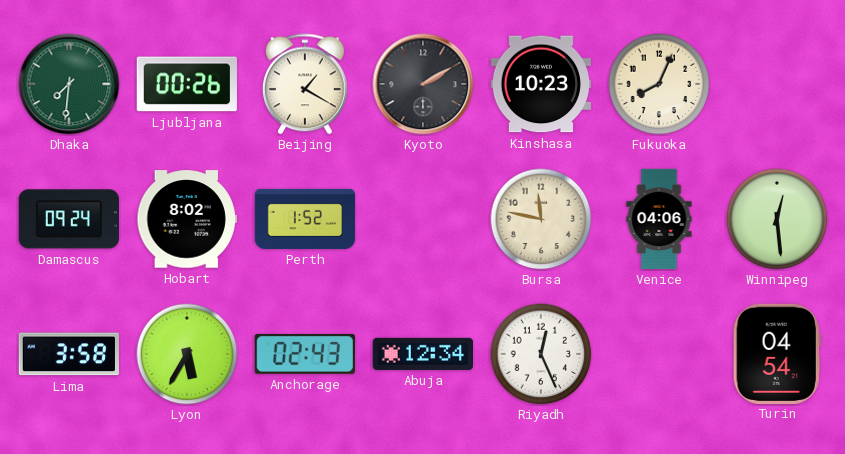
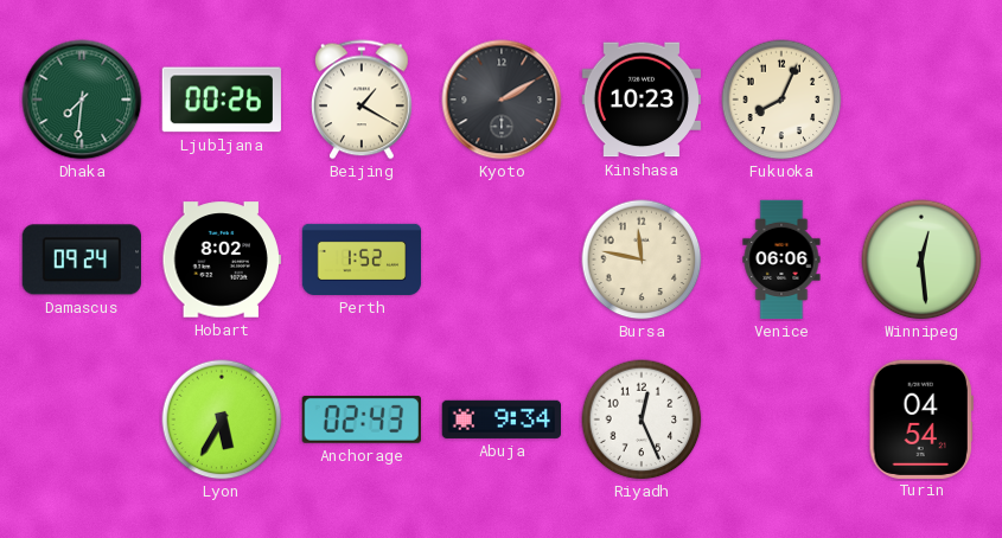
Venice: 04:06 -> 06:06 (781, 260)
Lima: 3:58 -> none (69, 354)
Abuja: 12:34 -> 9:34 (500, 419)
